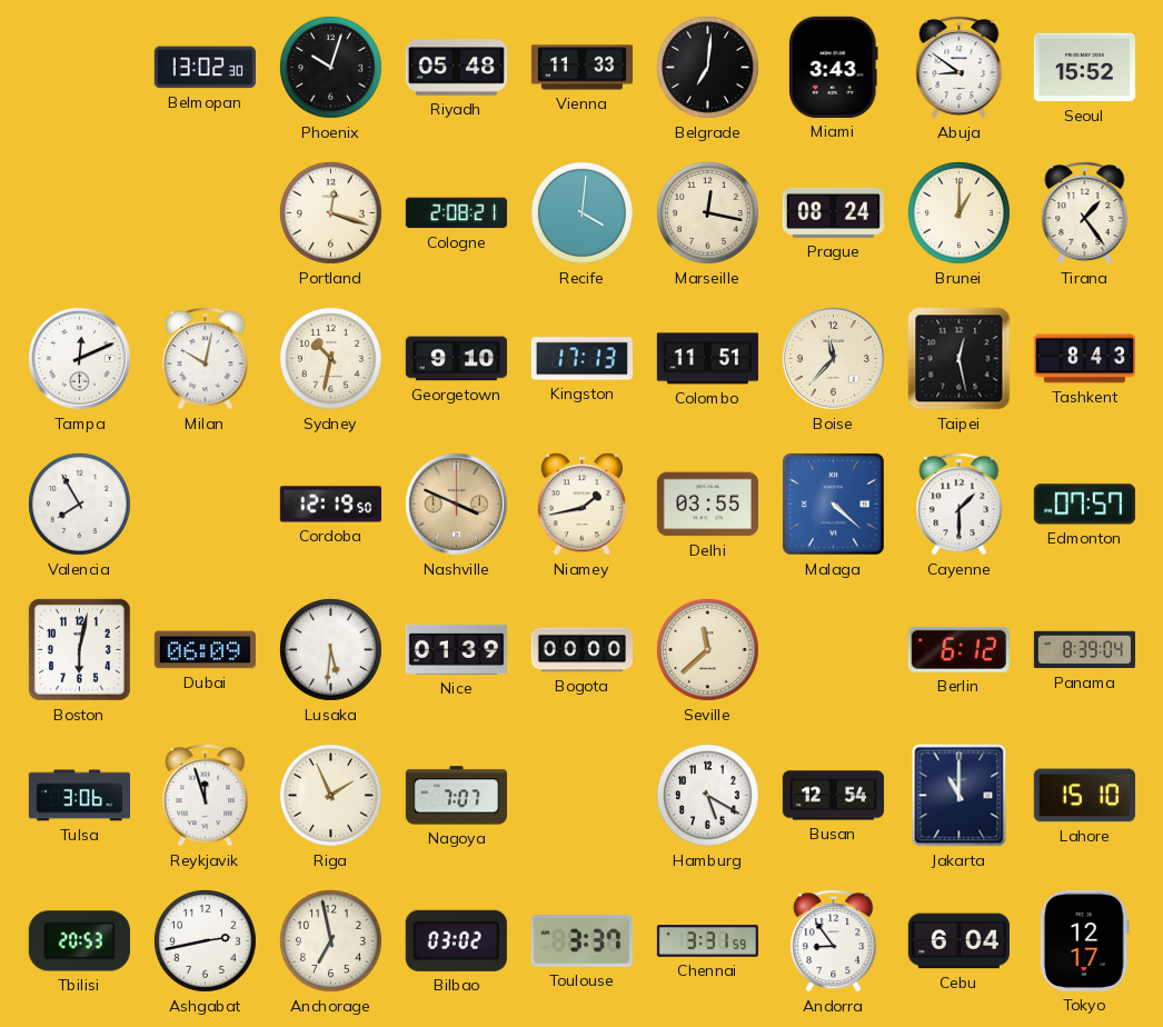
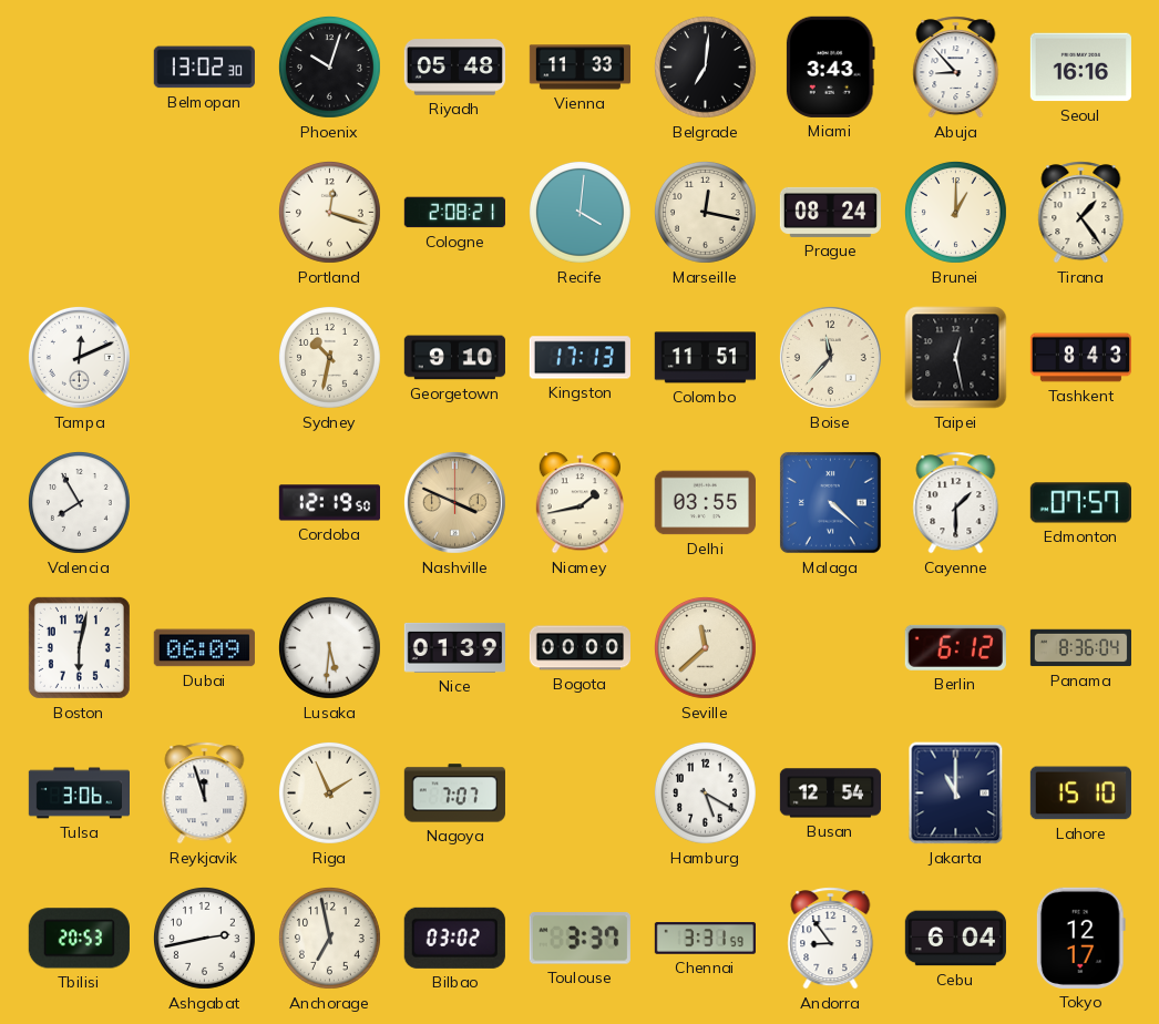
Abuja: 8:51 -> 8:53 (956, 68)
Seoul: 15:52 -> 16:16 (1080, 68)
Milan: 10:02 -> none (206, 359)
Panama: 8:39 -> 8:36 (1080, 648)
